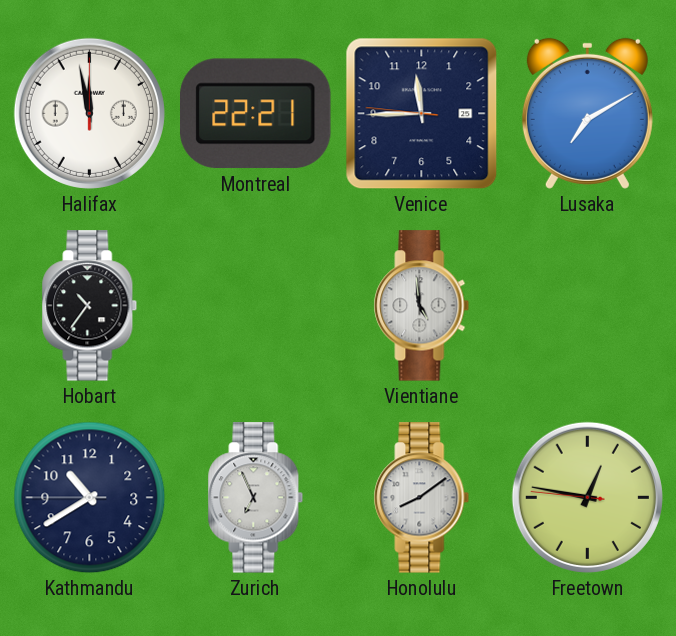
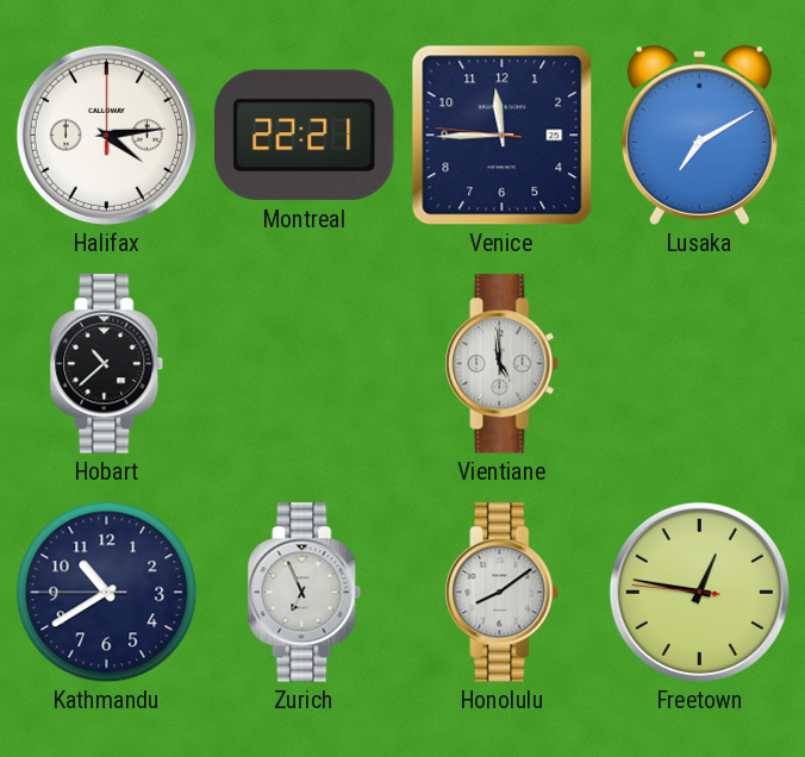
Halifax: 11:58 -> 4:14 (106, 134)
Hobart: 10:36 -> 10:38 (107, 364)
